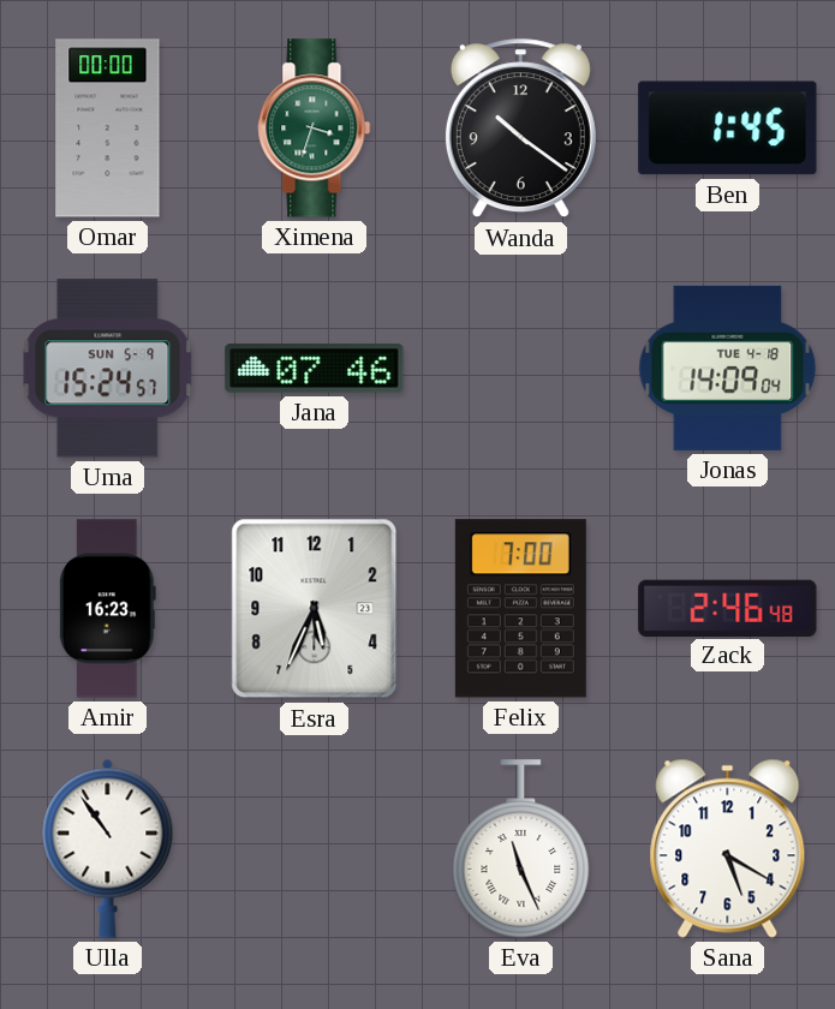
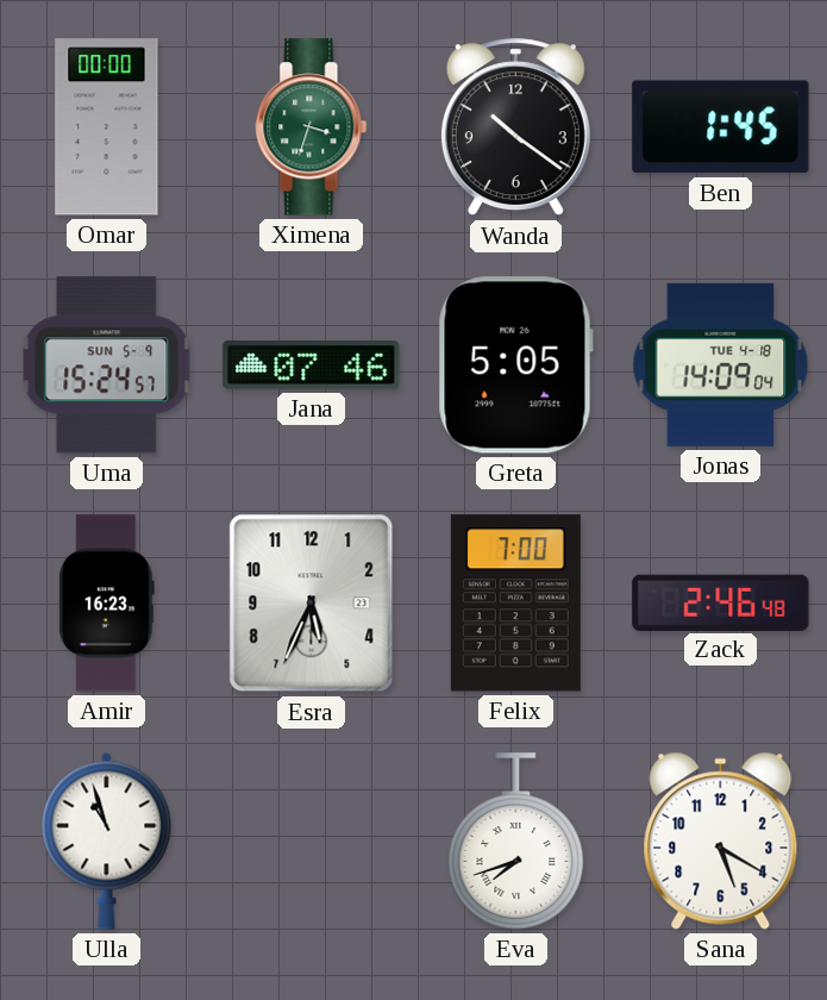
Greta: none -> 5:05 (515, 365)
Ulla: 10:54 -> 10:57 (107, 840)
Eva: 11:26 -> 7:42 (516, 842)
